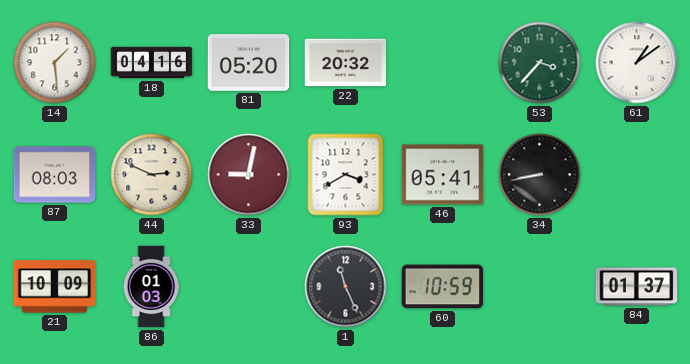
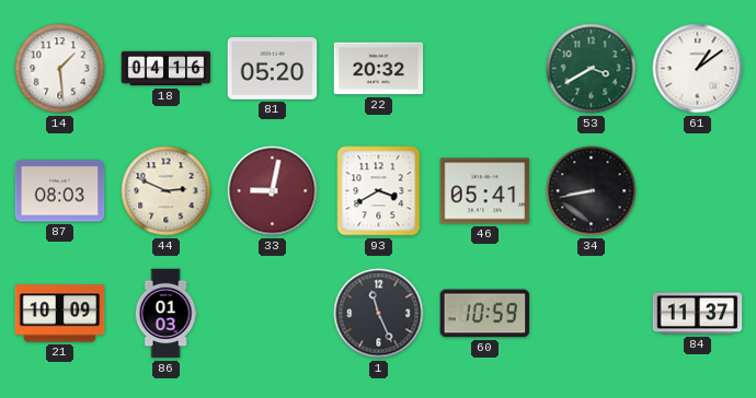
53: 3:37 -> 3:40 (592, 69)
84: 01:37 -> 11:37 (698, 314)
